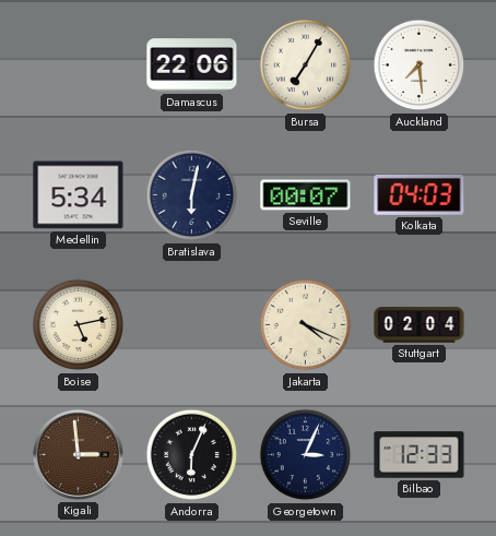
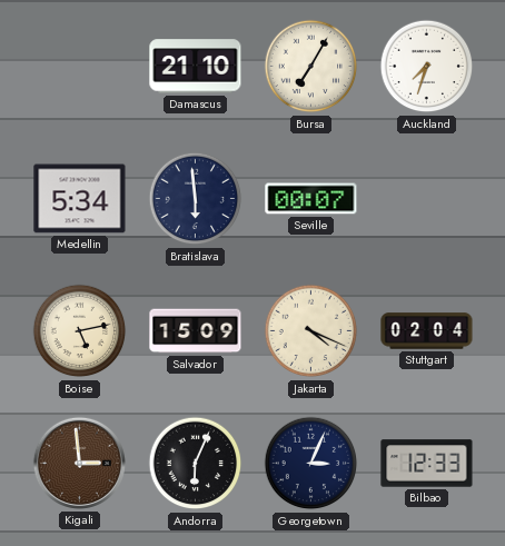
Damascus: 22:06 -> 21:10 (196, 67)
Auckland: 7:29 -> 7:33 (427, 67)
Bratislava: 6:02 -> 5:59 (196, 199)
Kolkata: 04:03 -> none (420, 194)
Salvador: none -> 15:09 (196, 331)
